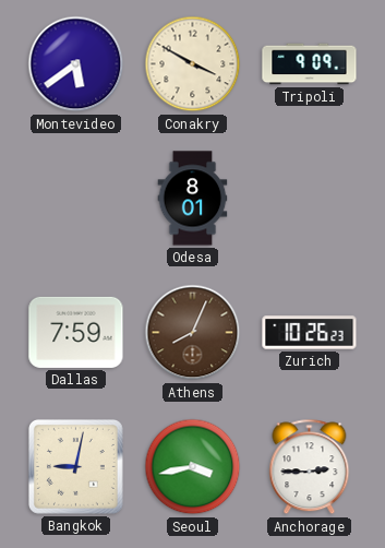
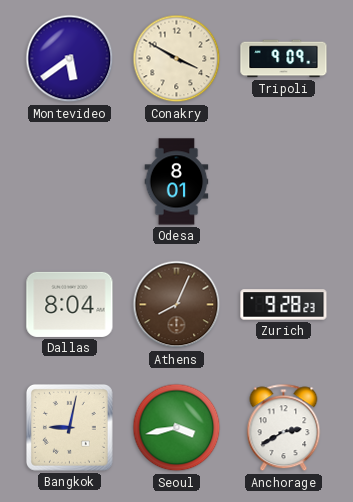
Dallas: 7:59 -> 8:04 (70, 304)
Zurich: 10:26 -> 9:28 (284, 305)
Anchorage: 2:45 -> 2:40 (284, 428)
